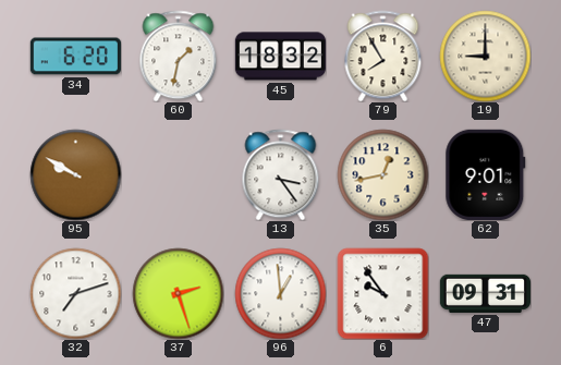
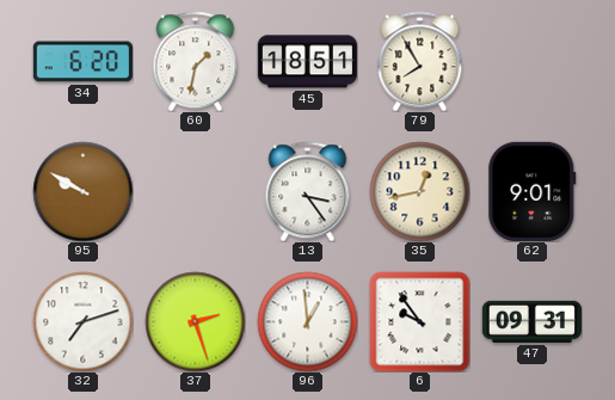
45: 18:32 -> 18:51 (307, 62)
19: 9:00 -> none (485, 56)
